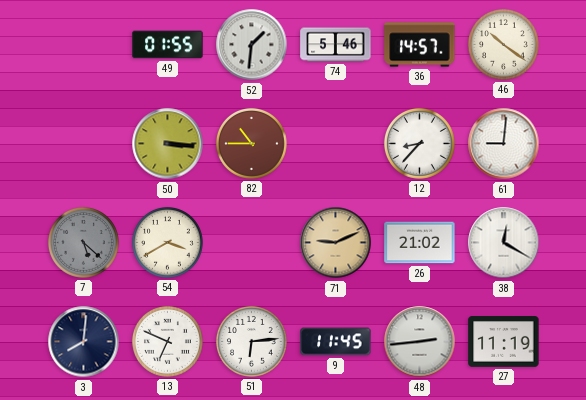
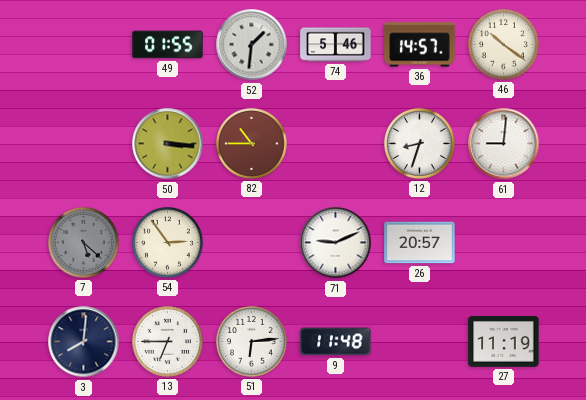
12: 8:37 -> 8:33 (419, 143)
54: 3:40 -> 2:54 (167, 242)
71 dial: champagne -> white (336, 243)
26: 21:02 -> 20:57 (420, 243)
38: 12:20 -> none (504, 243)
13: 6:49 -> 6:45 (167, 341)
9: 11:45 -> 11:48 (336, 342)
48: 2:44 -> none (420, 342)
